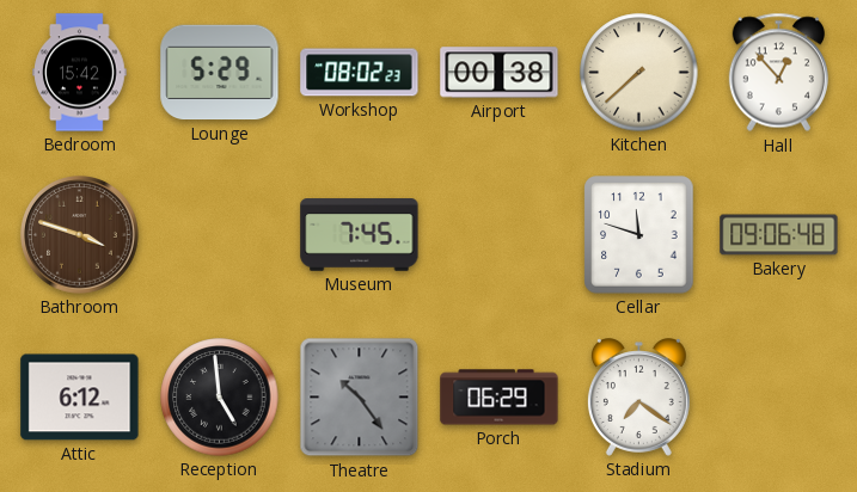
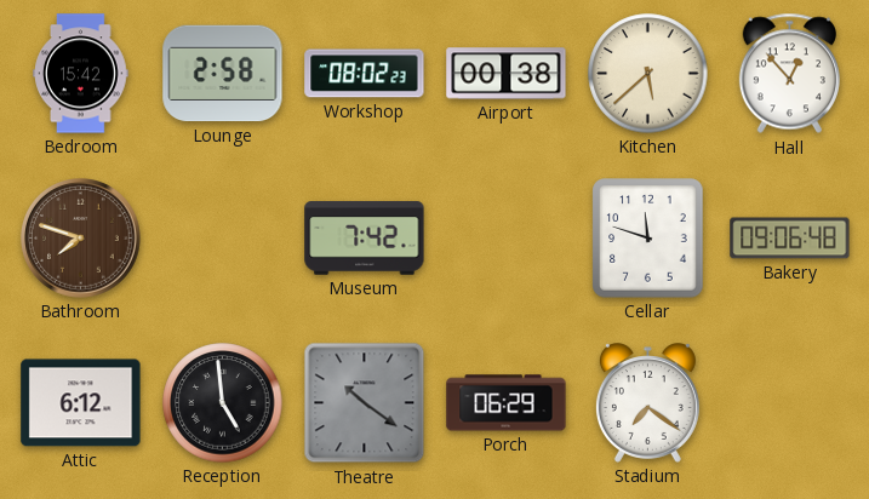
Lounge: 5:29 -> 2:58 (223, 74)
Kitchen: 7:38 -> 5:38 (648, 74)
Bathroom: 3:48 -> 7:48 (81, 239)
Museum: 7:45 -> 7:42 (365, 239)
Theatre: 10:24 -> 10:21 (365, 403)
